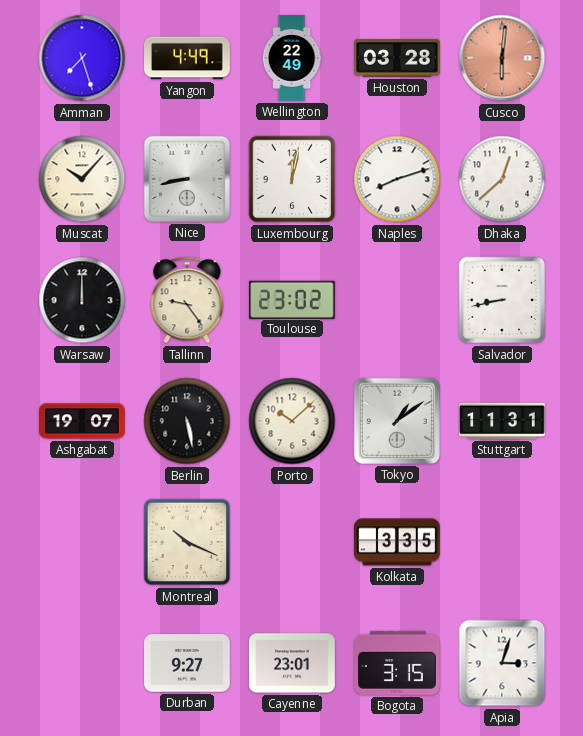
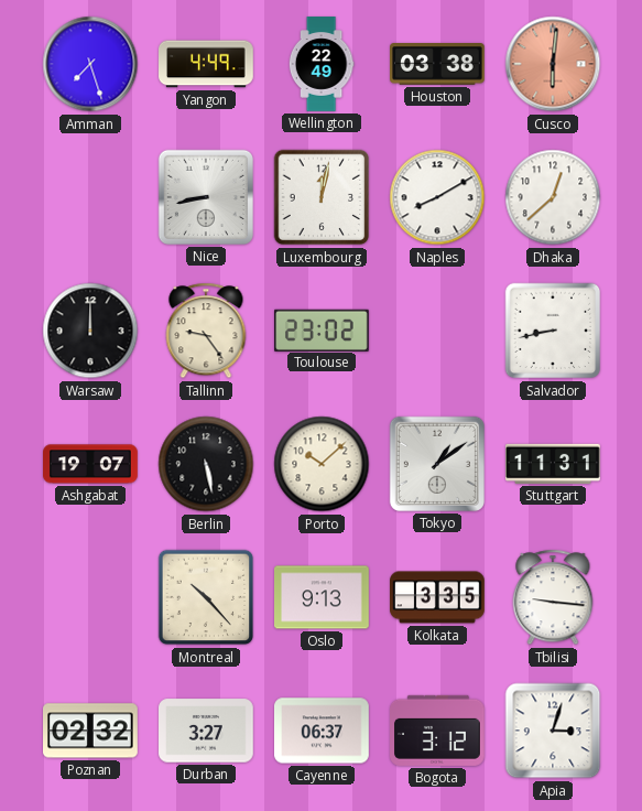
Houston: 03:28 -> 03:38 (438, 64)
Muscat: 10:07 -> none (82, 179)
Naples: 8:12 -> 8:10 (437, 197)
Montreal: 10:19 -> 10:23 (206, 597)
Oslo: none -> 9:13 (323, 597)
Tbilisi: none -> 9:16 (553, 597)
Poznan: none -> 02:32 (91, 731)
Durban: 9:27 -> 3:27 (207, 731)
Cayenne: 23:01 -> 06:37 (323, 731)
Bogota: 3:15 -> 3:12 (438, 731)
